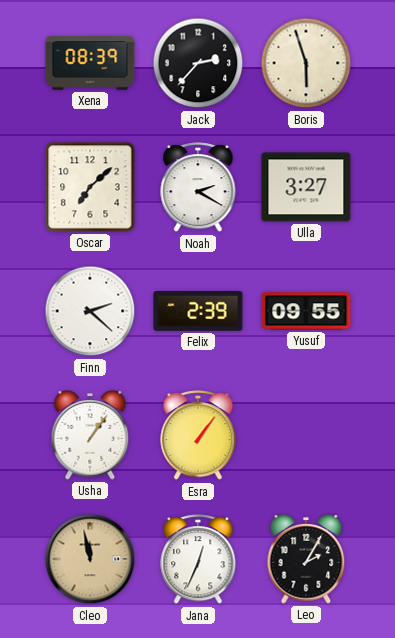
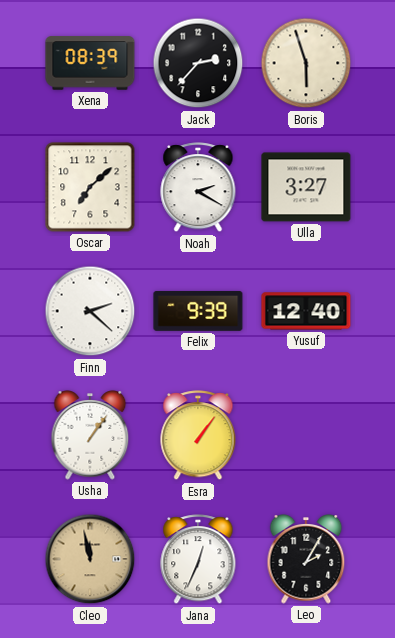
Felix: 2:39 -> 9:39 (198, 311)
Yusuf: 09:55 -> 12:40 (306, 311)
